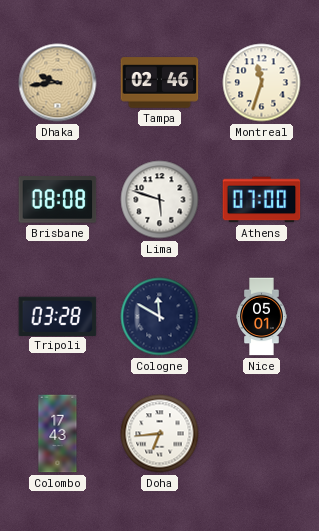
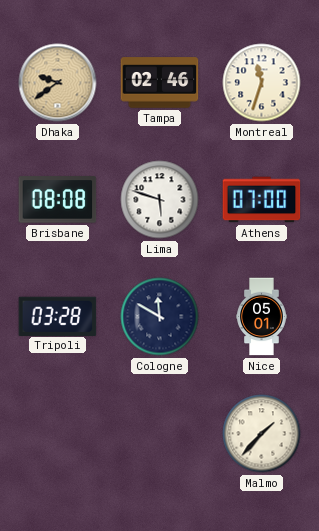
Dhaka: 9:44 -> 9:39 (58, 83)
Colombo: 17:43 -> none (58, 434)
Doha: 6:44 -> none (160, 434)
Malmo: none -> 1:37 (262, 434)
